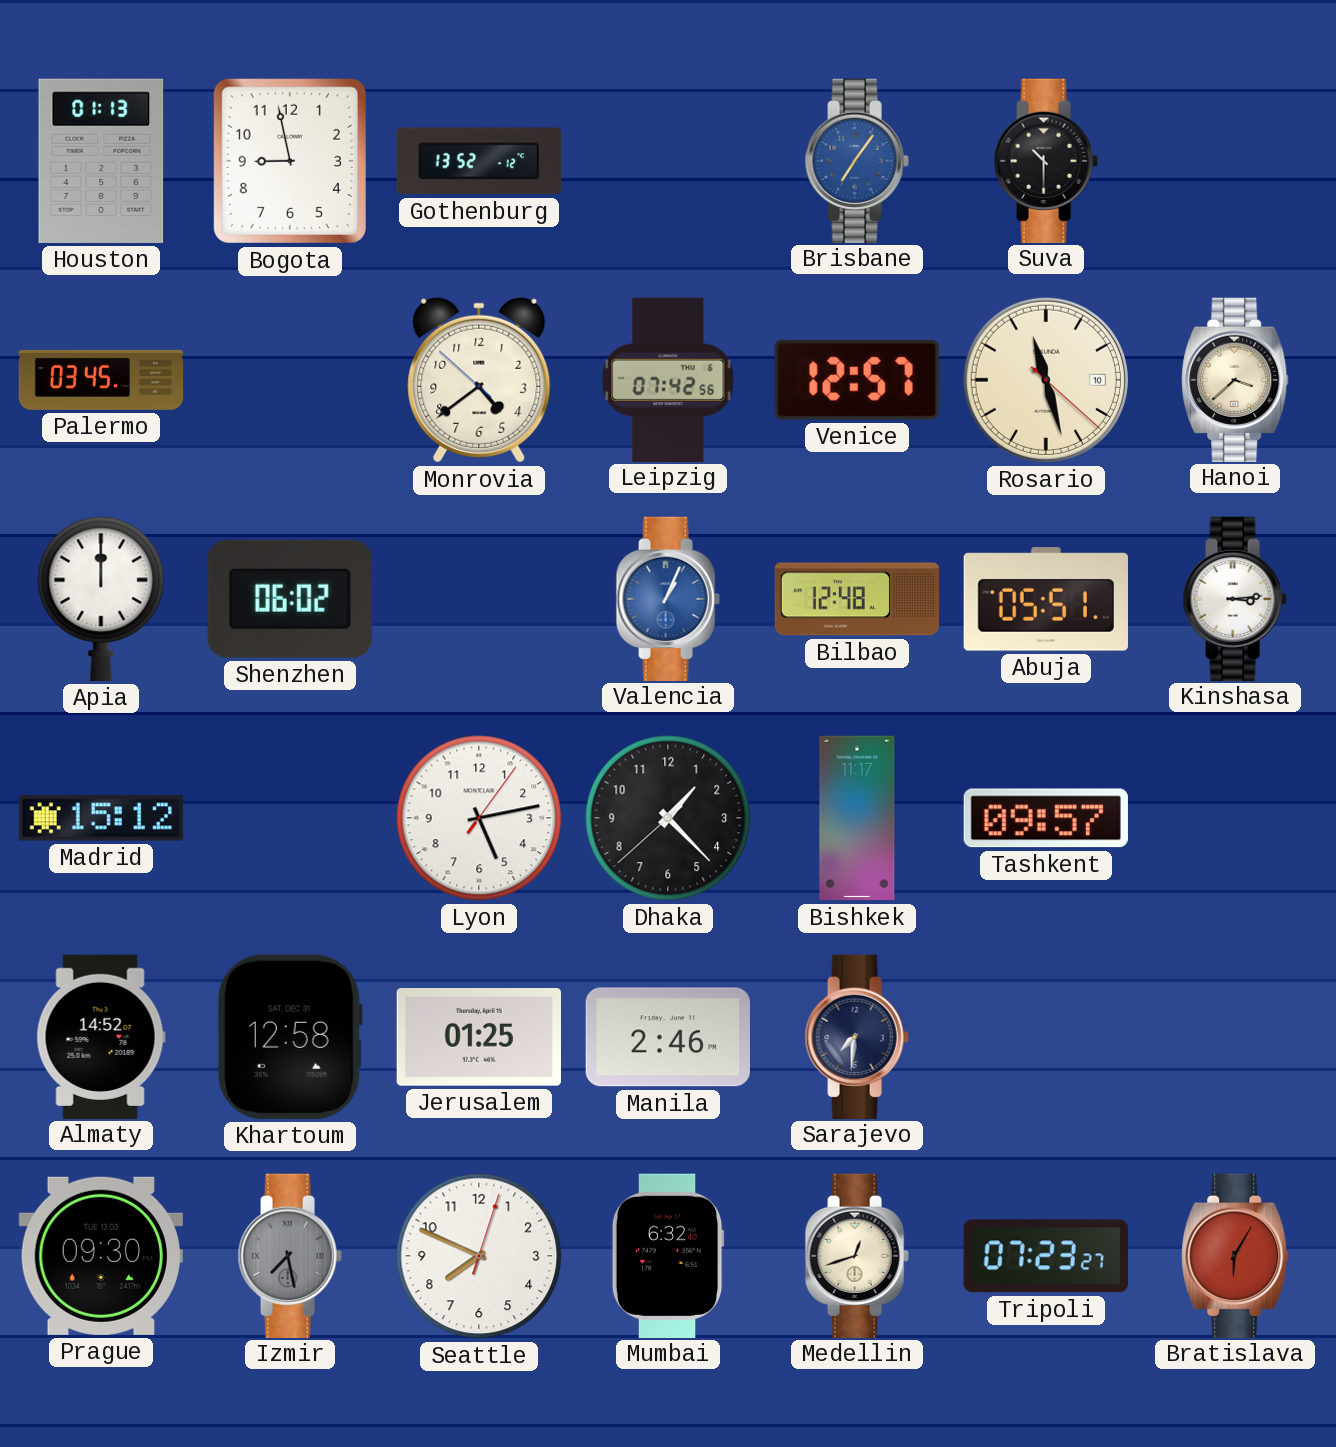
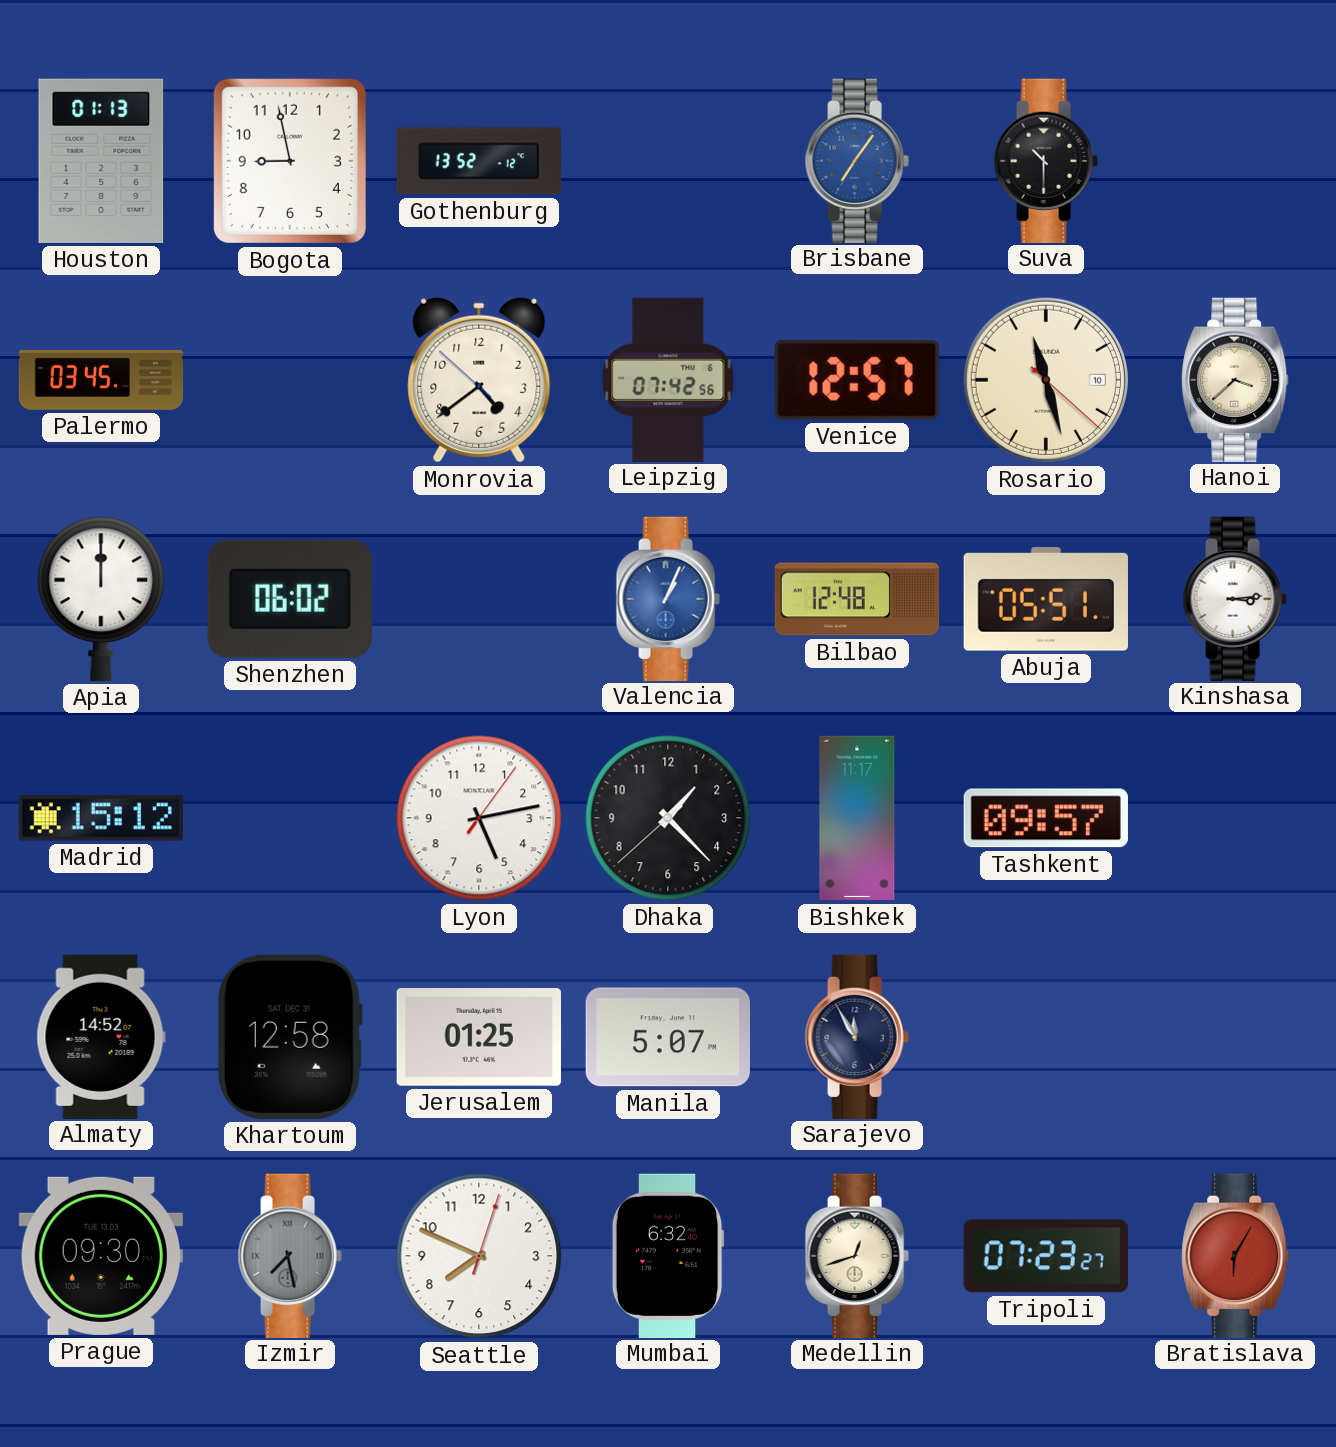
Manila: 2:46 -> 5:07 (668, 1037)
Sarajevo: 7:31 -> 11:55 (857, 1036)
